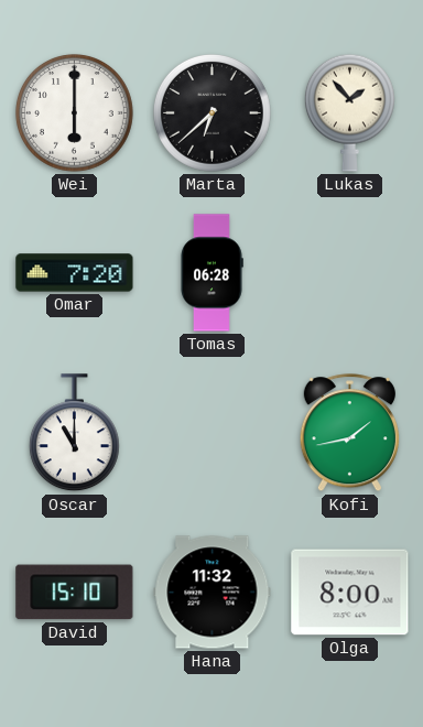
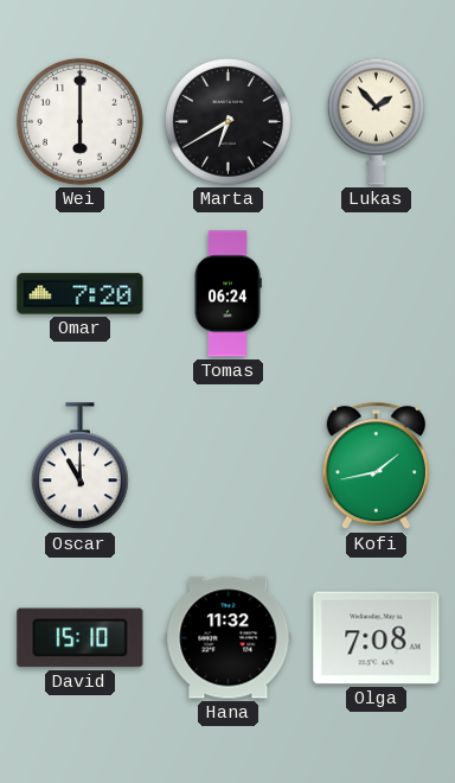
Marta: 6:38 -> 6:40 (227, 121)
Tomas: 06:28 -> 06:24 (227, 294)
Olga: 8:00 -> 7:08 (377, 638)
